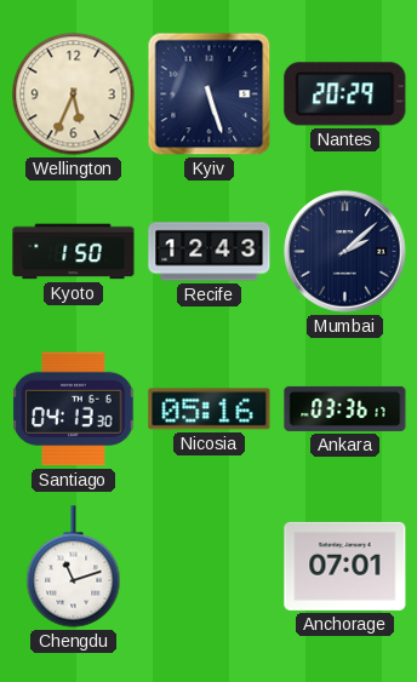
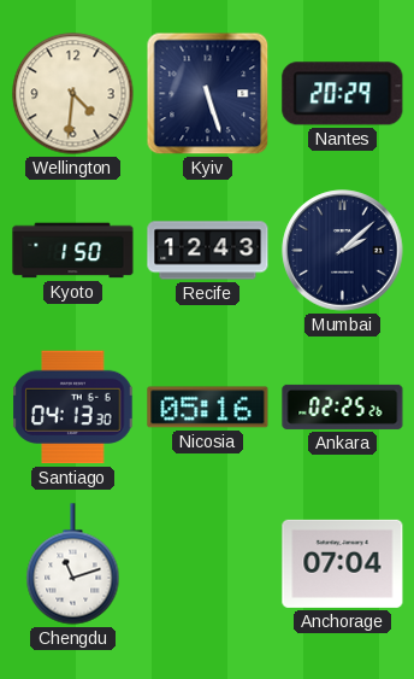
Wellington: 5:34 -> 4:31 (73, 94)
Ankara: 03:36 -> 02:25 (343, 406)
Anchorage: 07:01 -> 07:04 (343, 563)
